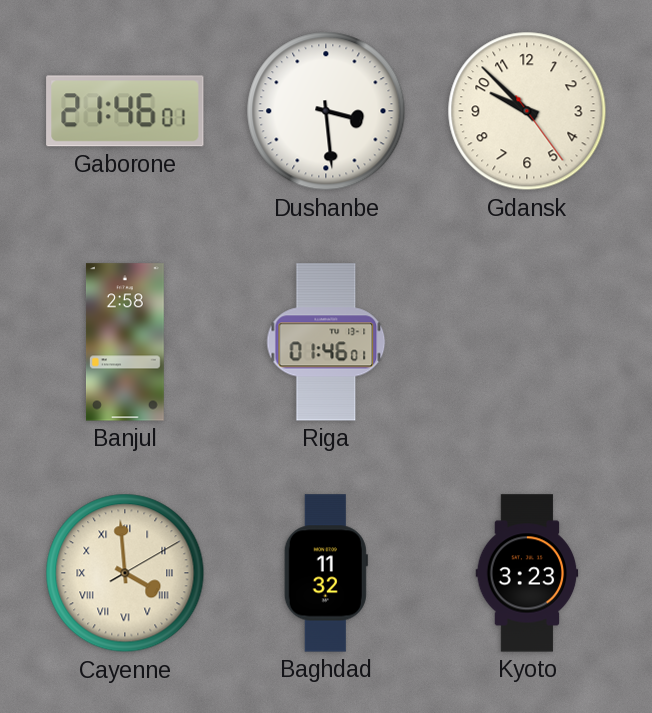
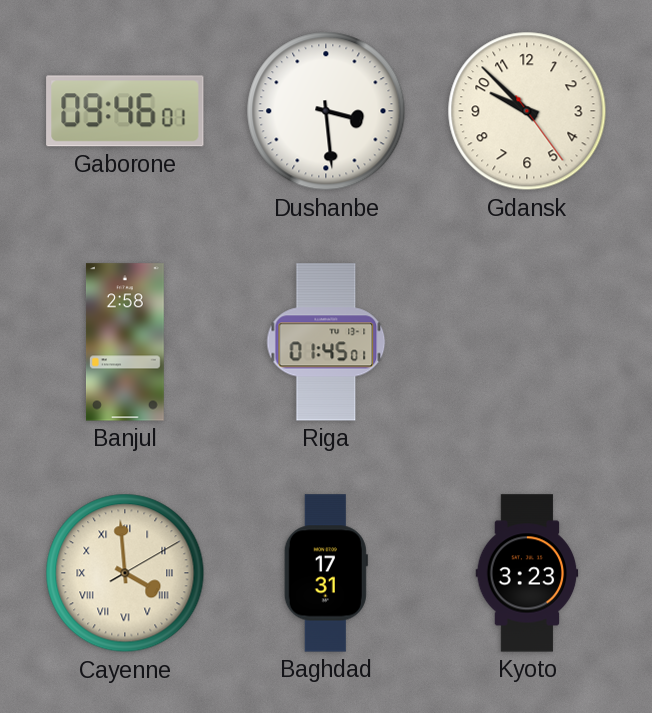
Gaborone: 21:46 -> 09:46 (125, 111)
Riga: 01:46 -> 01:45 (326, 342)
Baghdad: 11:32 -> 17:31 (326, 573)
